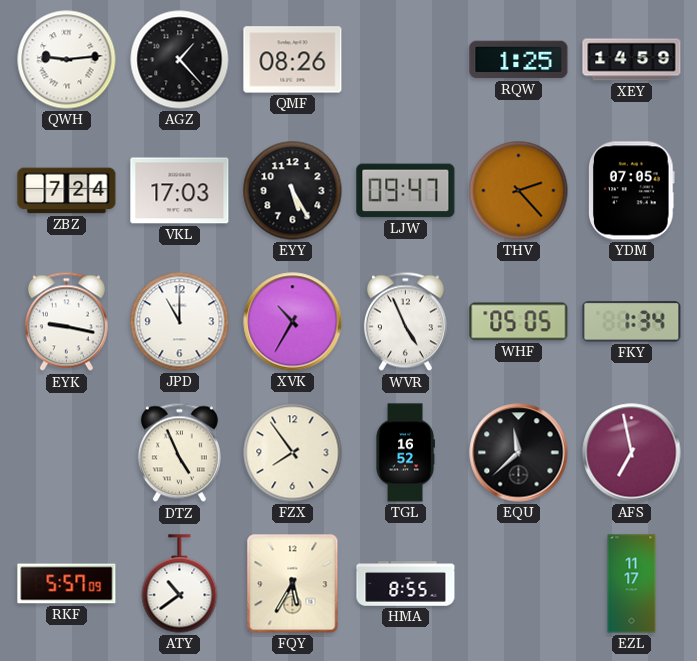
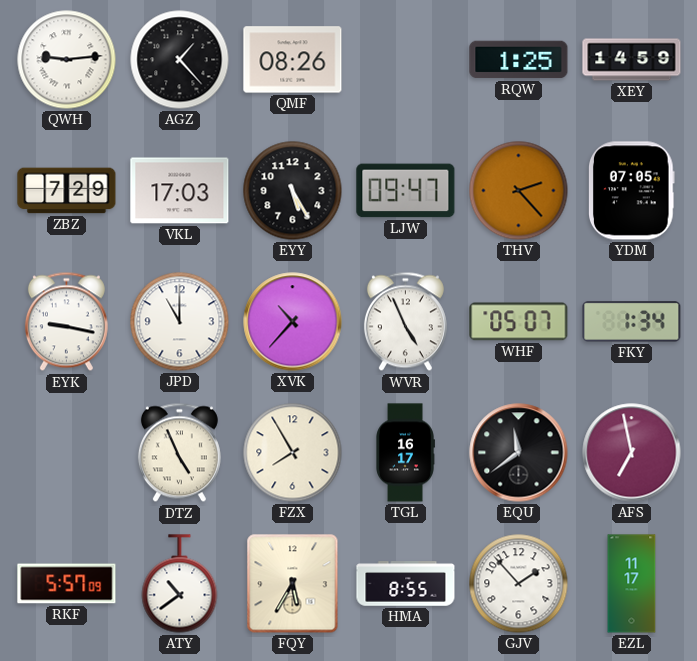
ZBZ: 7:24 -> 7:29 (67, 191)
XVK: 10:35 -> 10:37 (293, 322)
WHF: 05:05 -> 05:07 (519, 322)
FZX: 7:54 -> 7:55 (293, 453)
TGL: 16:52 -> 16:17 (405, 453)
EQU: 11:38 -> 11:39 (519, 453)
GJV: none -> 1:53 (519, 584)
